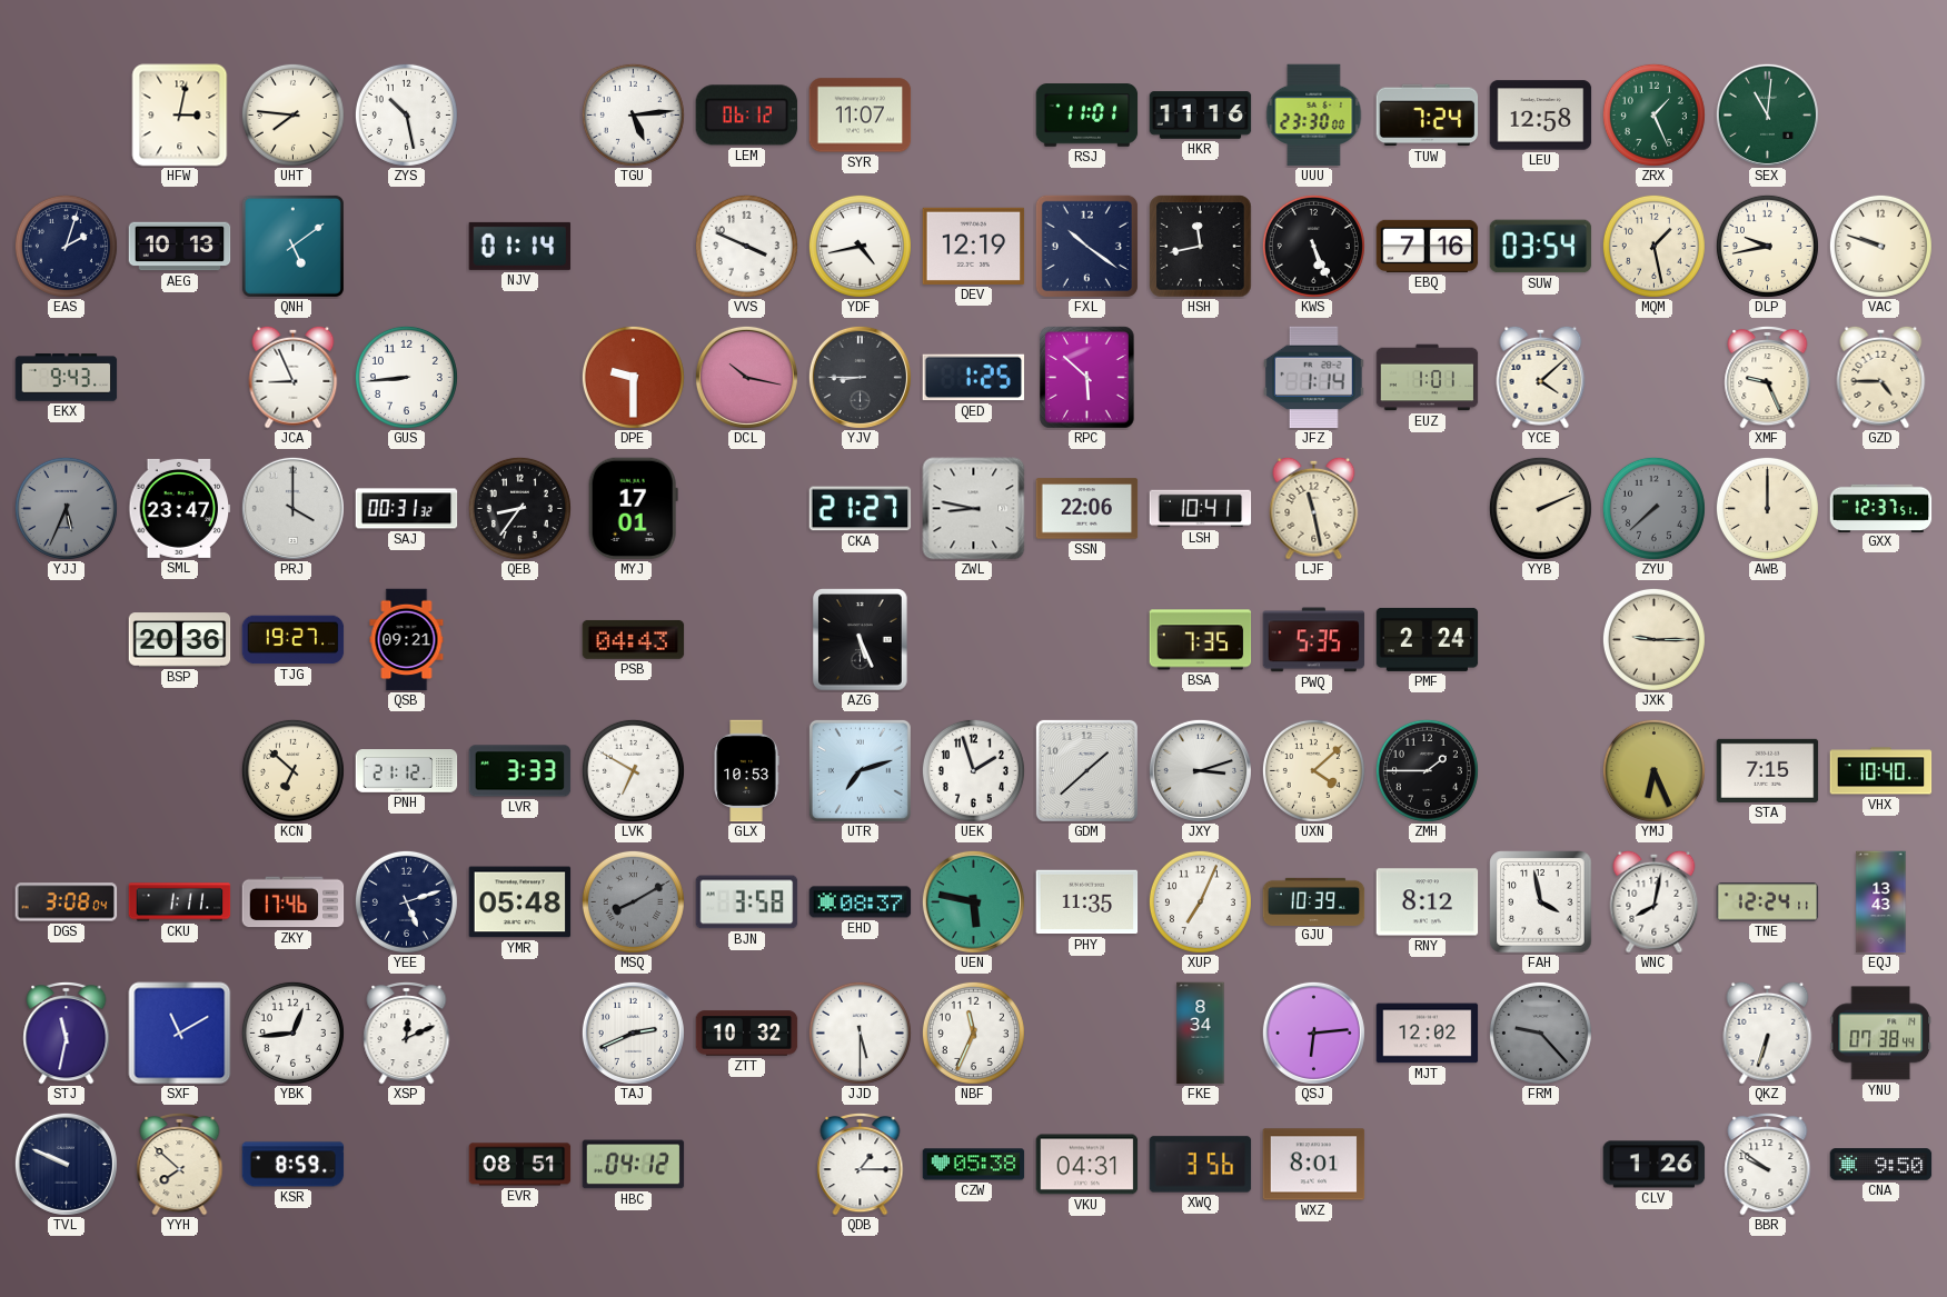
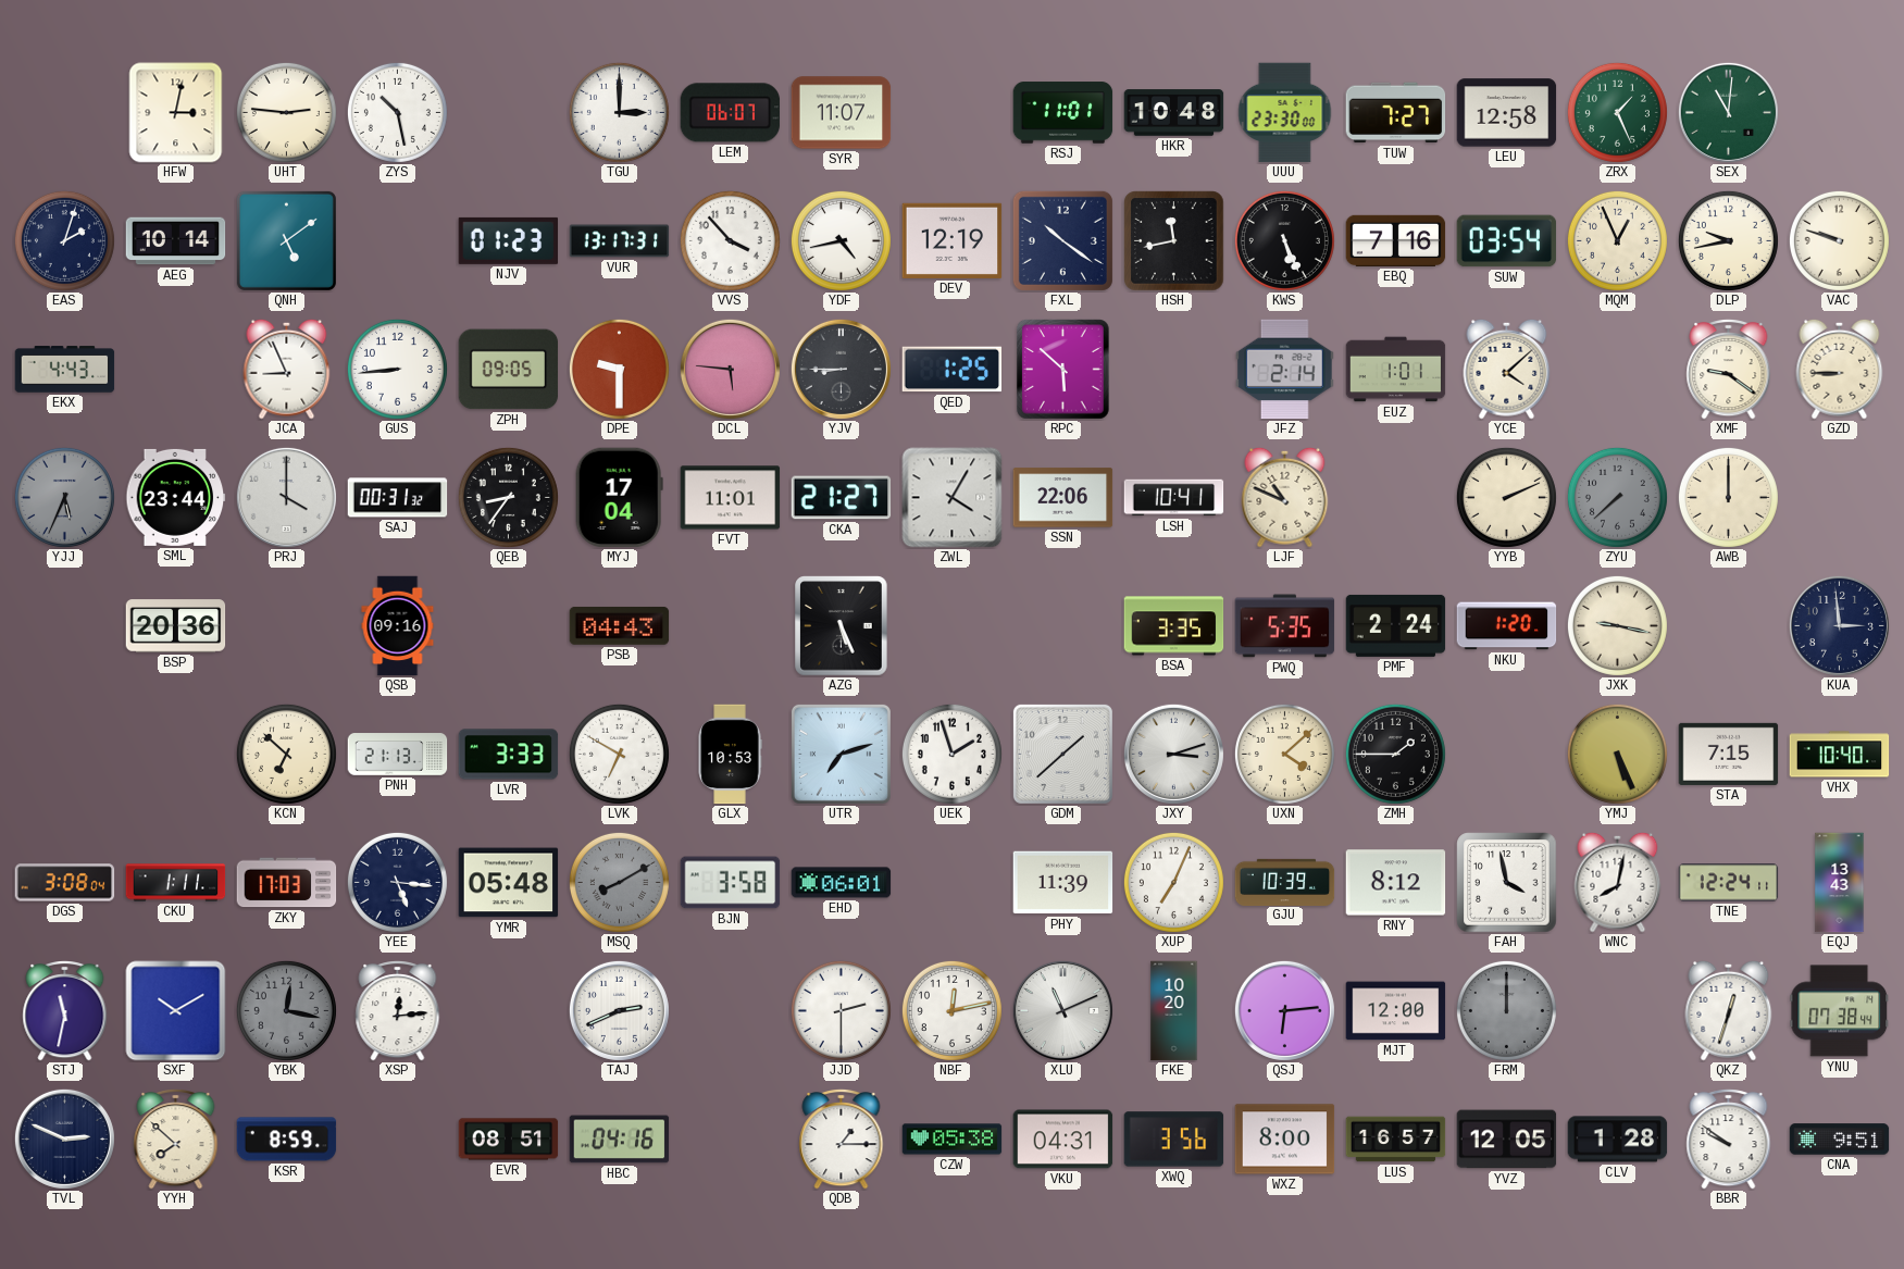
UHT: 7:46 -> 2:46 (286, 112)
TGU: 5:14 -> 3:00 (619, 112)
LEM: 06:12 -> 06:07 (731, 113)
HKR: 11:16 -> 10:48 (1174, 113)
TUW: 7:24 -> 7:27 (1396, 113)
AEG: 10:13 -> 10:14 (176, 241)
NJV: 01:14 -> 01:23 (509, 240)
VUR: none -> 13:17 (620, 241)
VVS: 3:49 -> 3:53 (730, 240)
MQM: 1:28 -> 12:56 (1617, 240)
EKX: 9:43 -> 4:43 (65, 370)
ZPH: none -> 09:05 (509, 370)
DCL: 10:17 -> 5:46 (730, 369)
JFZ: 1:14 -> 2:14 (1284, 370)
XMF: 9:26 -> 9:21 (1729, 370)
GZD: 4:45 -> 8:45 (1840, 369)
SML: 23:47 -> 23:44 (176, 497)
MYJ: 17:01 -> 17:04 (619, 498)
FVT: none -> 11:01 (731, 498)
ZWL: 8:47 -> 4:05 (953, 498)
LJF: 11:28 -> 10:49 (1285, 497)
GXX: 12:37 -> none (1881, 508)
TJG: 19:27 -> none (294, 640)
QSB: 09:21 -> 09:16 (398, 626)
BSA: 7:35 -> 3:35 (1174, 626)
NKU: none -> 1:20 (1507, 626)
JXK: 9:15 -> 9:17 (1617, 625)
KUA: none -> 2:59 (1839, 625)
PNH: 21:12 -> 21:13 (398, 755)
YMJ: 6:26 -> 5:26 (1617, 754)
ZKY: 17:46 -> 17:03 (287, 883)
YEE: 5:12 -> 5:16 (397, 882)
EHD: 08:37 -> 06:01 (842, 883)
UEN: 5:47 -> none (973, 901)
PHY: 11:35 -> 11:39 (1063, 883)
SXF: 11:10 -> 10:10 (176, 1011)
YBK: 12:44 -> 12:17 (286, 1010)
YBK dial: white -> grey (286, 1010)
XSP: 12:11 -> 12:14 (398, 1011)
ZTT: 10:32 -> none (747, 1034)
JJD: 5:30 -> 2:30 (841, 1010)
NBF: 11:34 -> 12:13 (951, 1010)
XLU: none -> 11:11 (1062, 1010)
FKE: 8:34 -> 10:20 (1174, 1011)
MJT: 12:02 -> 12:00 (1396, 1011)
FRM: 9:23 -> 12:00 (1506, 1010)
QKZ: 6:33 -> 12:33 (1729, 1010)
TVL: 9:49 -> 2:49 (64, 1139)
HBC: 04:12 -> 04:16 (620, 1140)
WXZ: 8:01 -> 8:00 (1285, 1140)
LUS: none -> 16:57 (1396, 1140)
YVZ: none -> 12:05 (1507, 1140)
CLV: 1:26 -> 1:28 (1618, 1140)
CNA: 9:50 -> 9:51 (1840, 1140)
